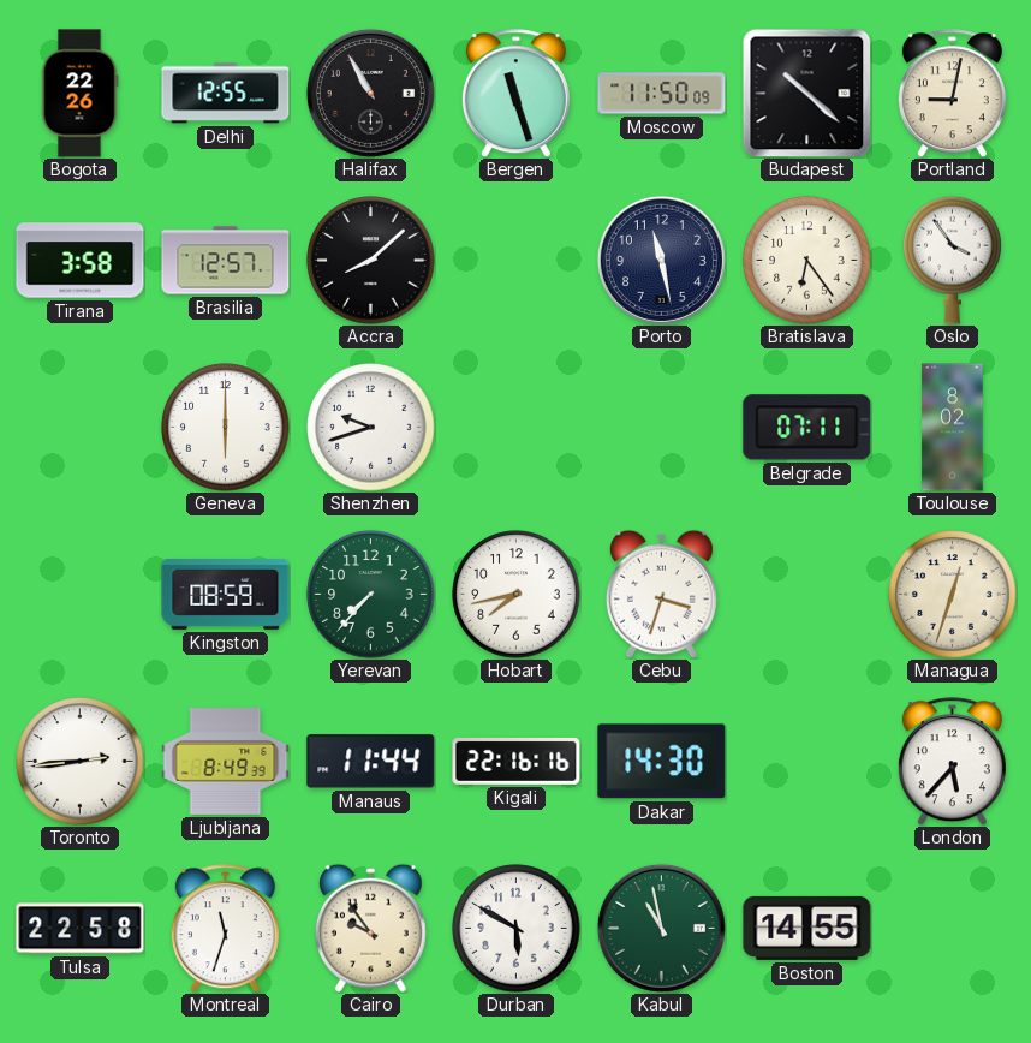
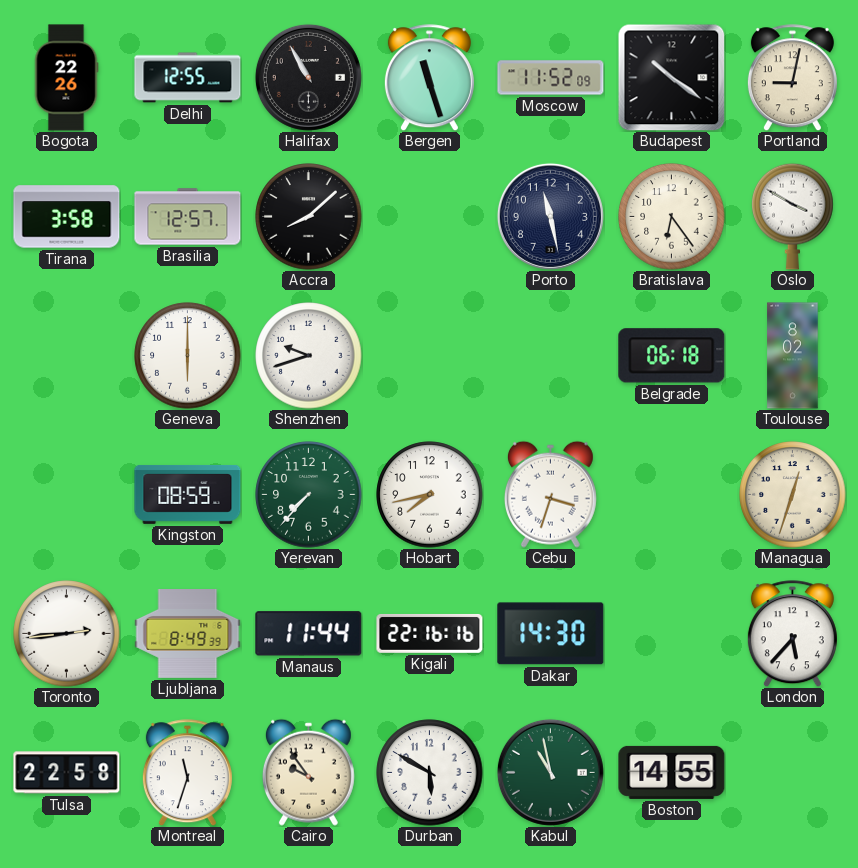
Moscow: 11:50 -> 11:52 (551, 78)
Budapest: 10:22 -> 10:21 (671, 77)
Oslo: 3:54 -> 3:50 (793, 216)
Belgrade: 07:11 -> 06:18 (672, 356)
